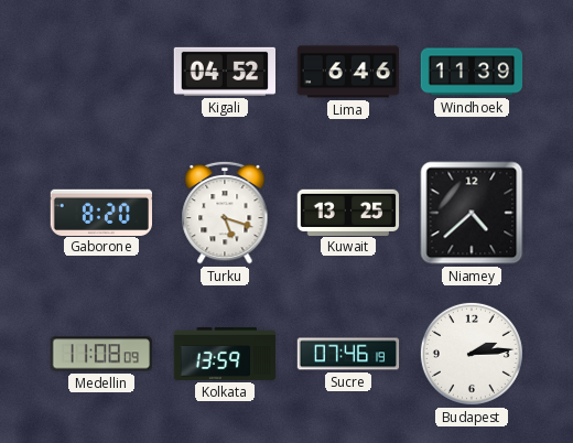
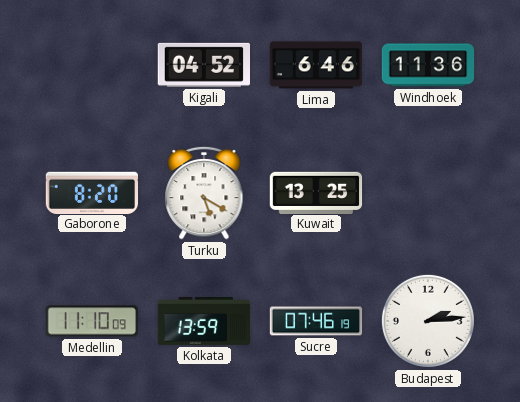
Windhoek: 11:39 -> 11:36 (428, 65)
Turku: 5:18 -> 5:20 (204, 193)
Niamey: 4:38 -> none (472, 213)
Medellin: 11:08 -> 11:10 (92, 321)
